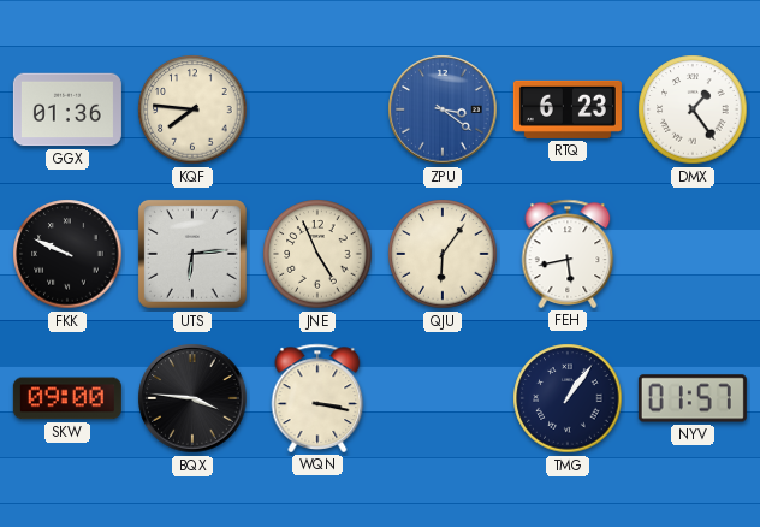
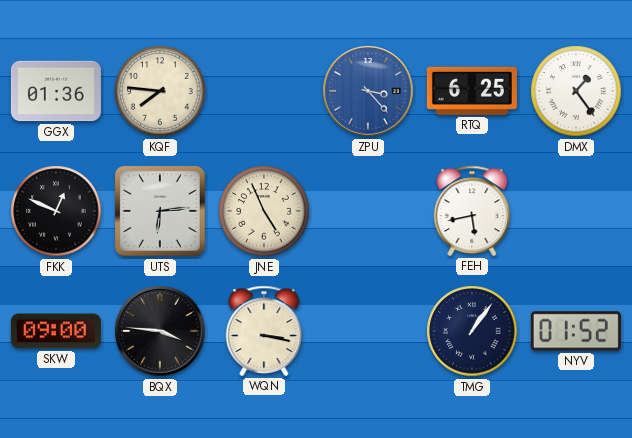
ZPU: 3:21 -> 3:23 (368, 91)
RTQ: 6:23 -> 6:25 (472, 91)
FKK: 9:49 -> 12:49 (56, 211)
QJU: 6:06 -> none (443, 254)
NYV: 01:57 -> 01:52 (576, 331)
